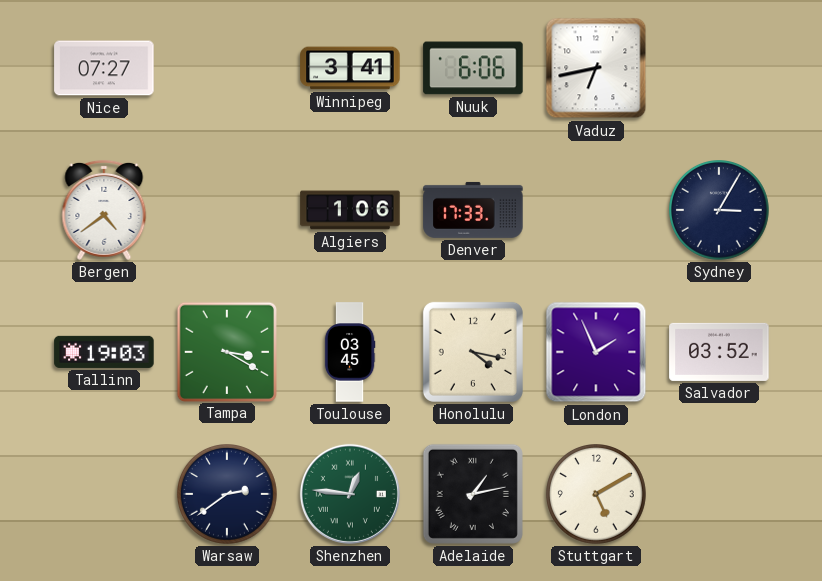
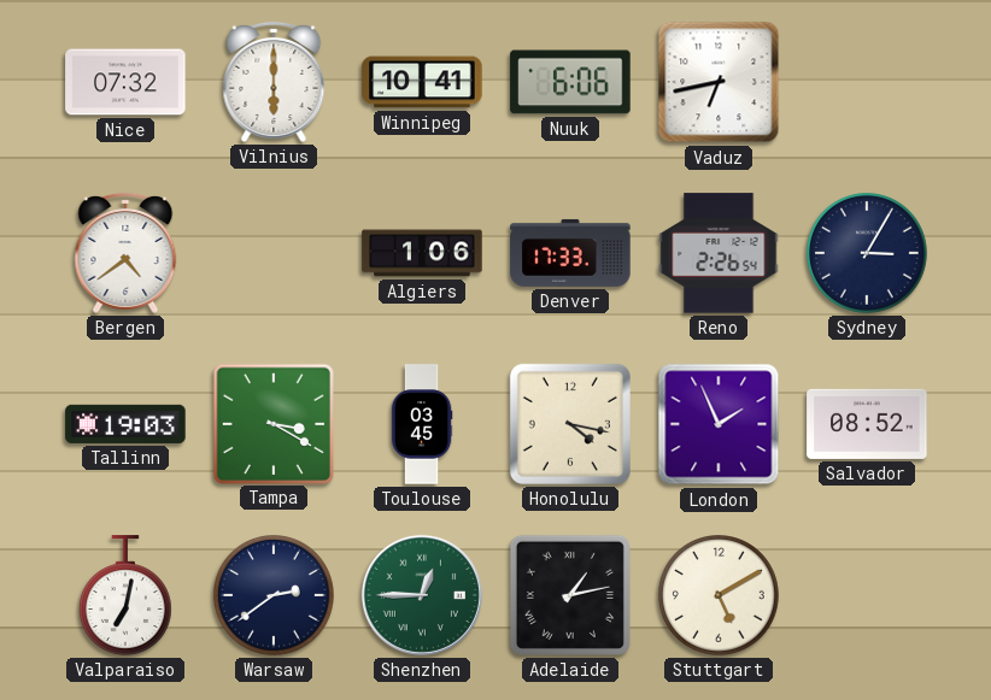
Nice: 07:27 -> 07:32 (125, 82)
Vilnius: none -> 6:00 (274, 82)
Winnipeg: 3:41 -> 10:41 (422, 82)
Reno: none -> 2:26 (719, 253)
Salvador: 03:52 -> 08:52 (867, 424)
Valparaiso: none -> 7:02 (125, 595)
Shenzhen: 12:46 -> 12:45 (422, 595)
